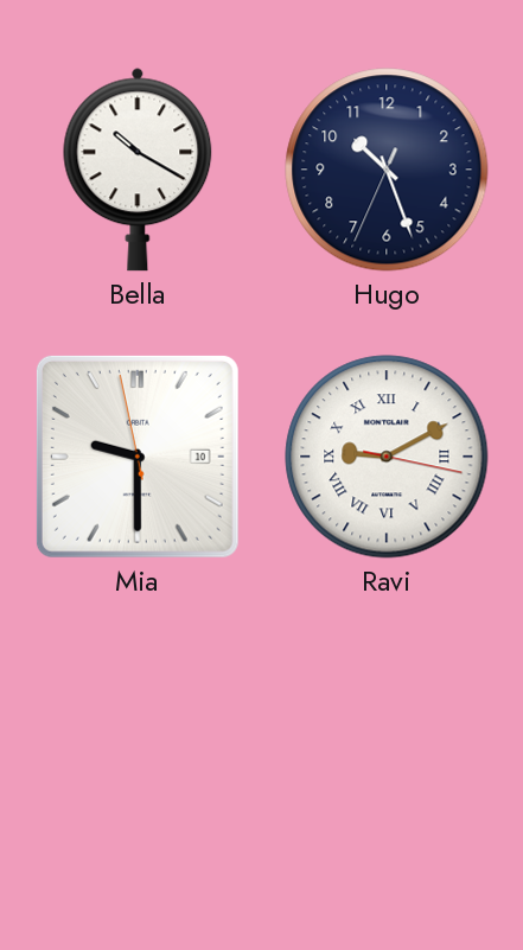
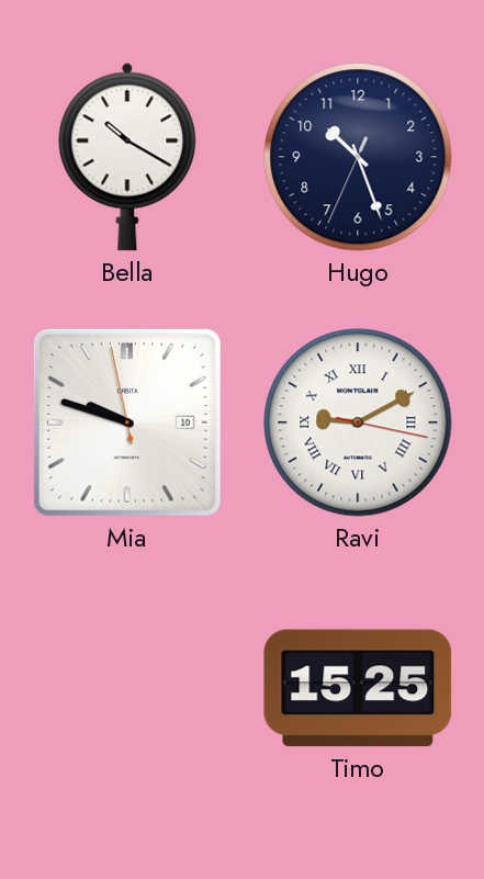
Mia: 9:29 -> 9:47 (127, 422)
Timo: none -> 15:25 (358, 688)
